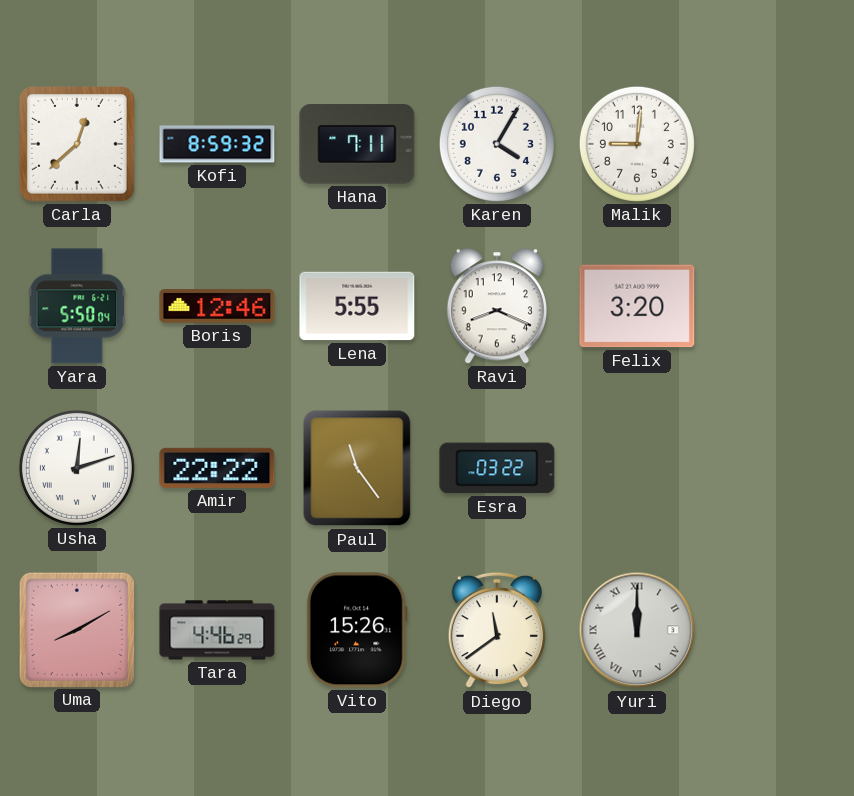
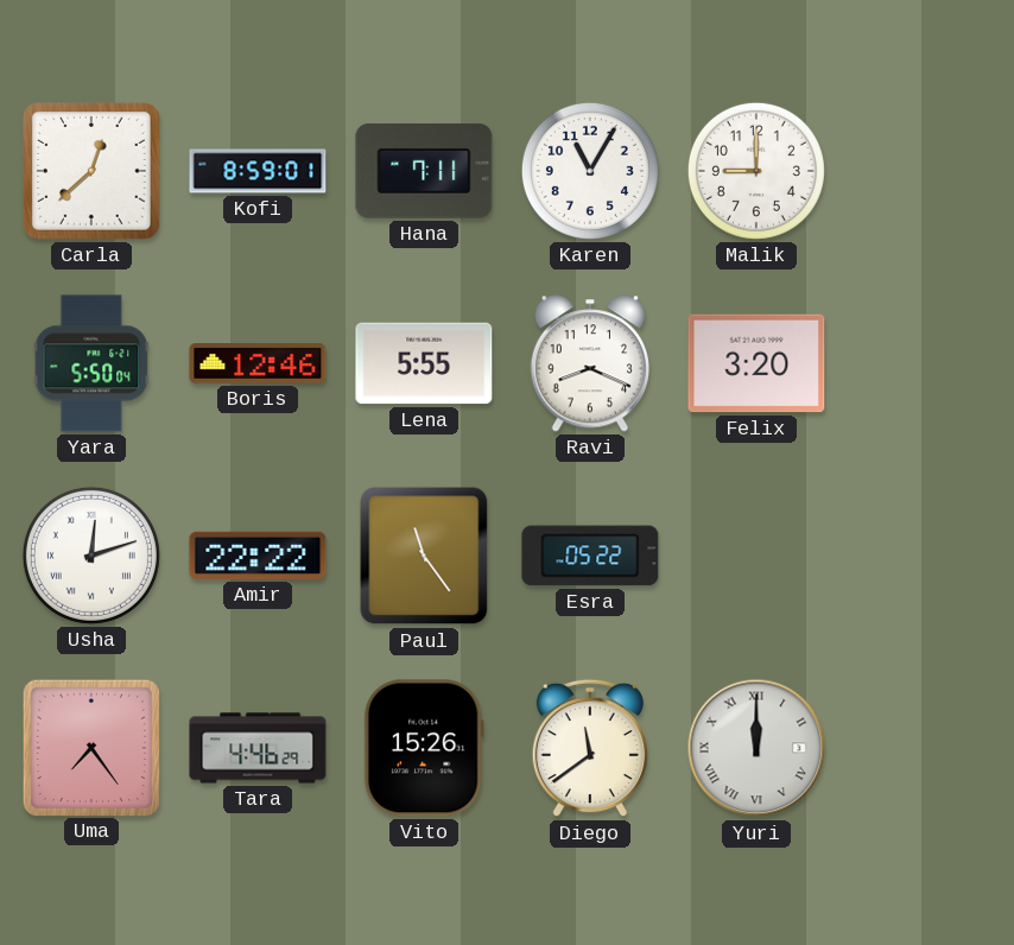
Kofi: 8:59:32 -> 8:59:01 (258, 171)
Karen: 4:05 -> 11:05 (590, 171)
Malik: 9:01 -> 9:00 (756, 171)
Esra: 03:22 -> 05:22 (590, 556)
Uma: 8:10 -> 7:24 (90, 747)
